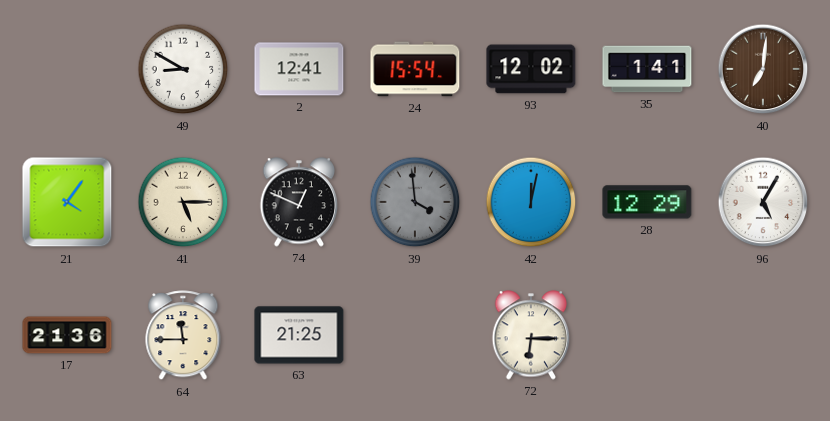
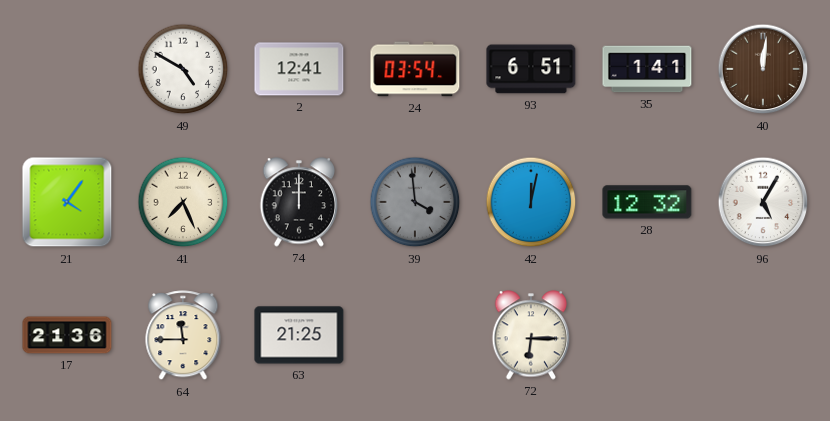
49: 8:50 -> 4:50 (183, 69)
24: 15:54 -> 03:54 (415, 69)
93: 12:02 -> 6:51 (531, 69)
40: 7:01 -> 12:01 (763, 69)
41: 5:15 -> 7:26 (183, 202)
74: 12:49 -> 12:00 (299, 202)
28: 12:29 -> 12:32 (647, 202)
